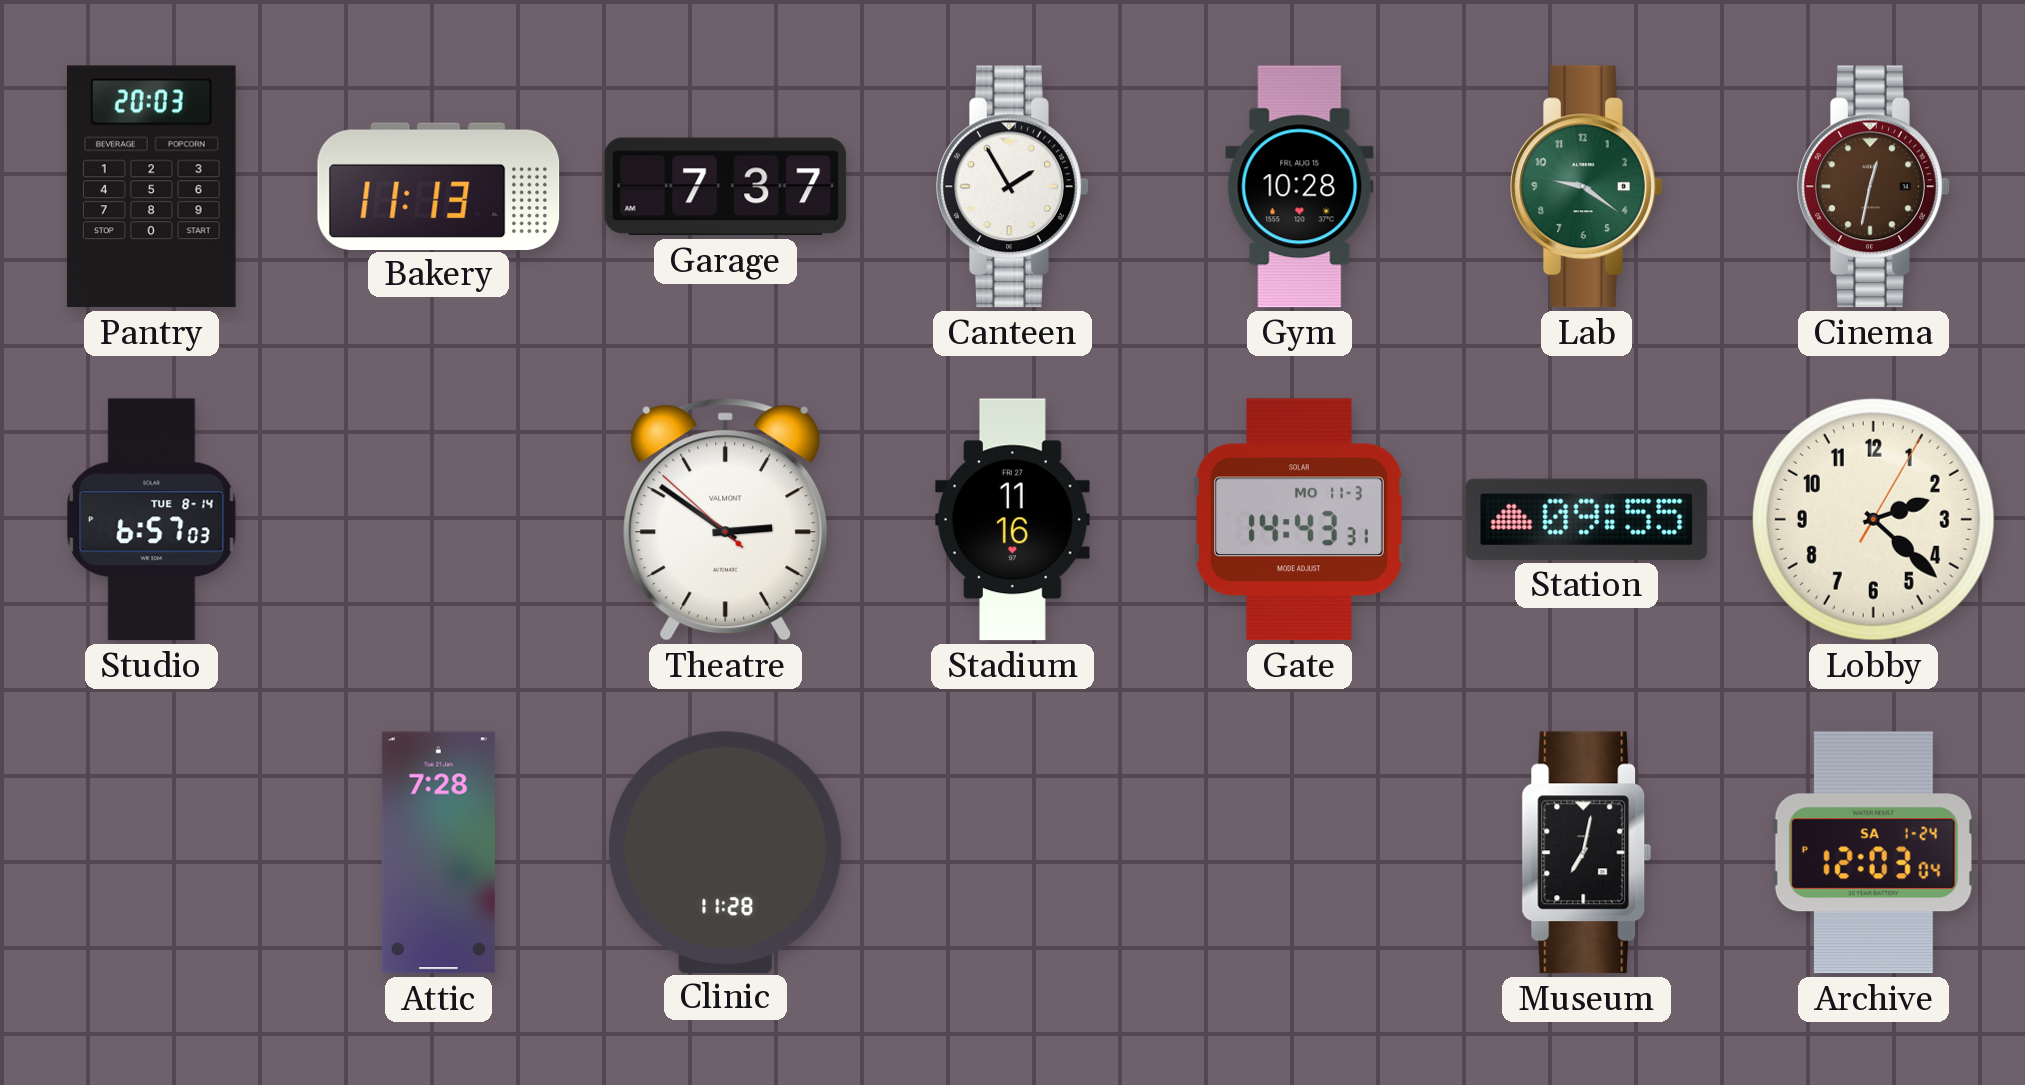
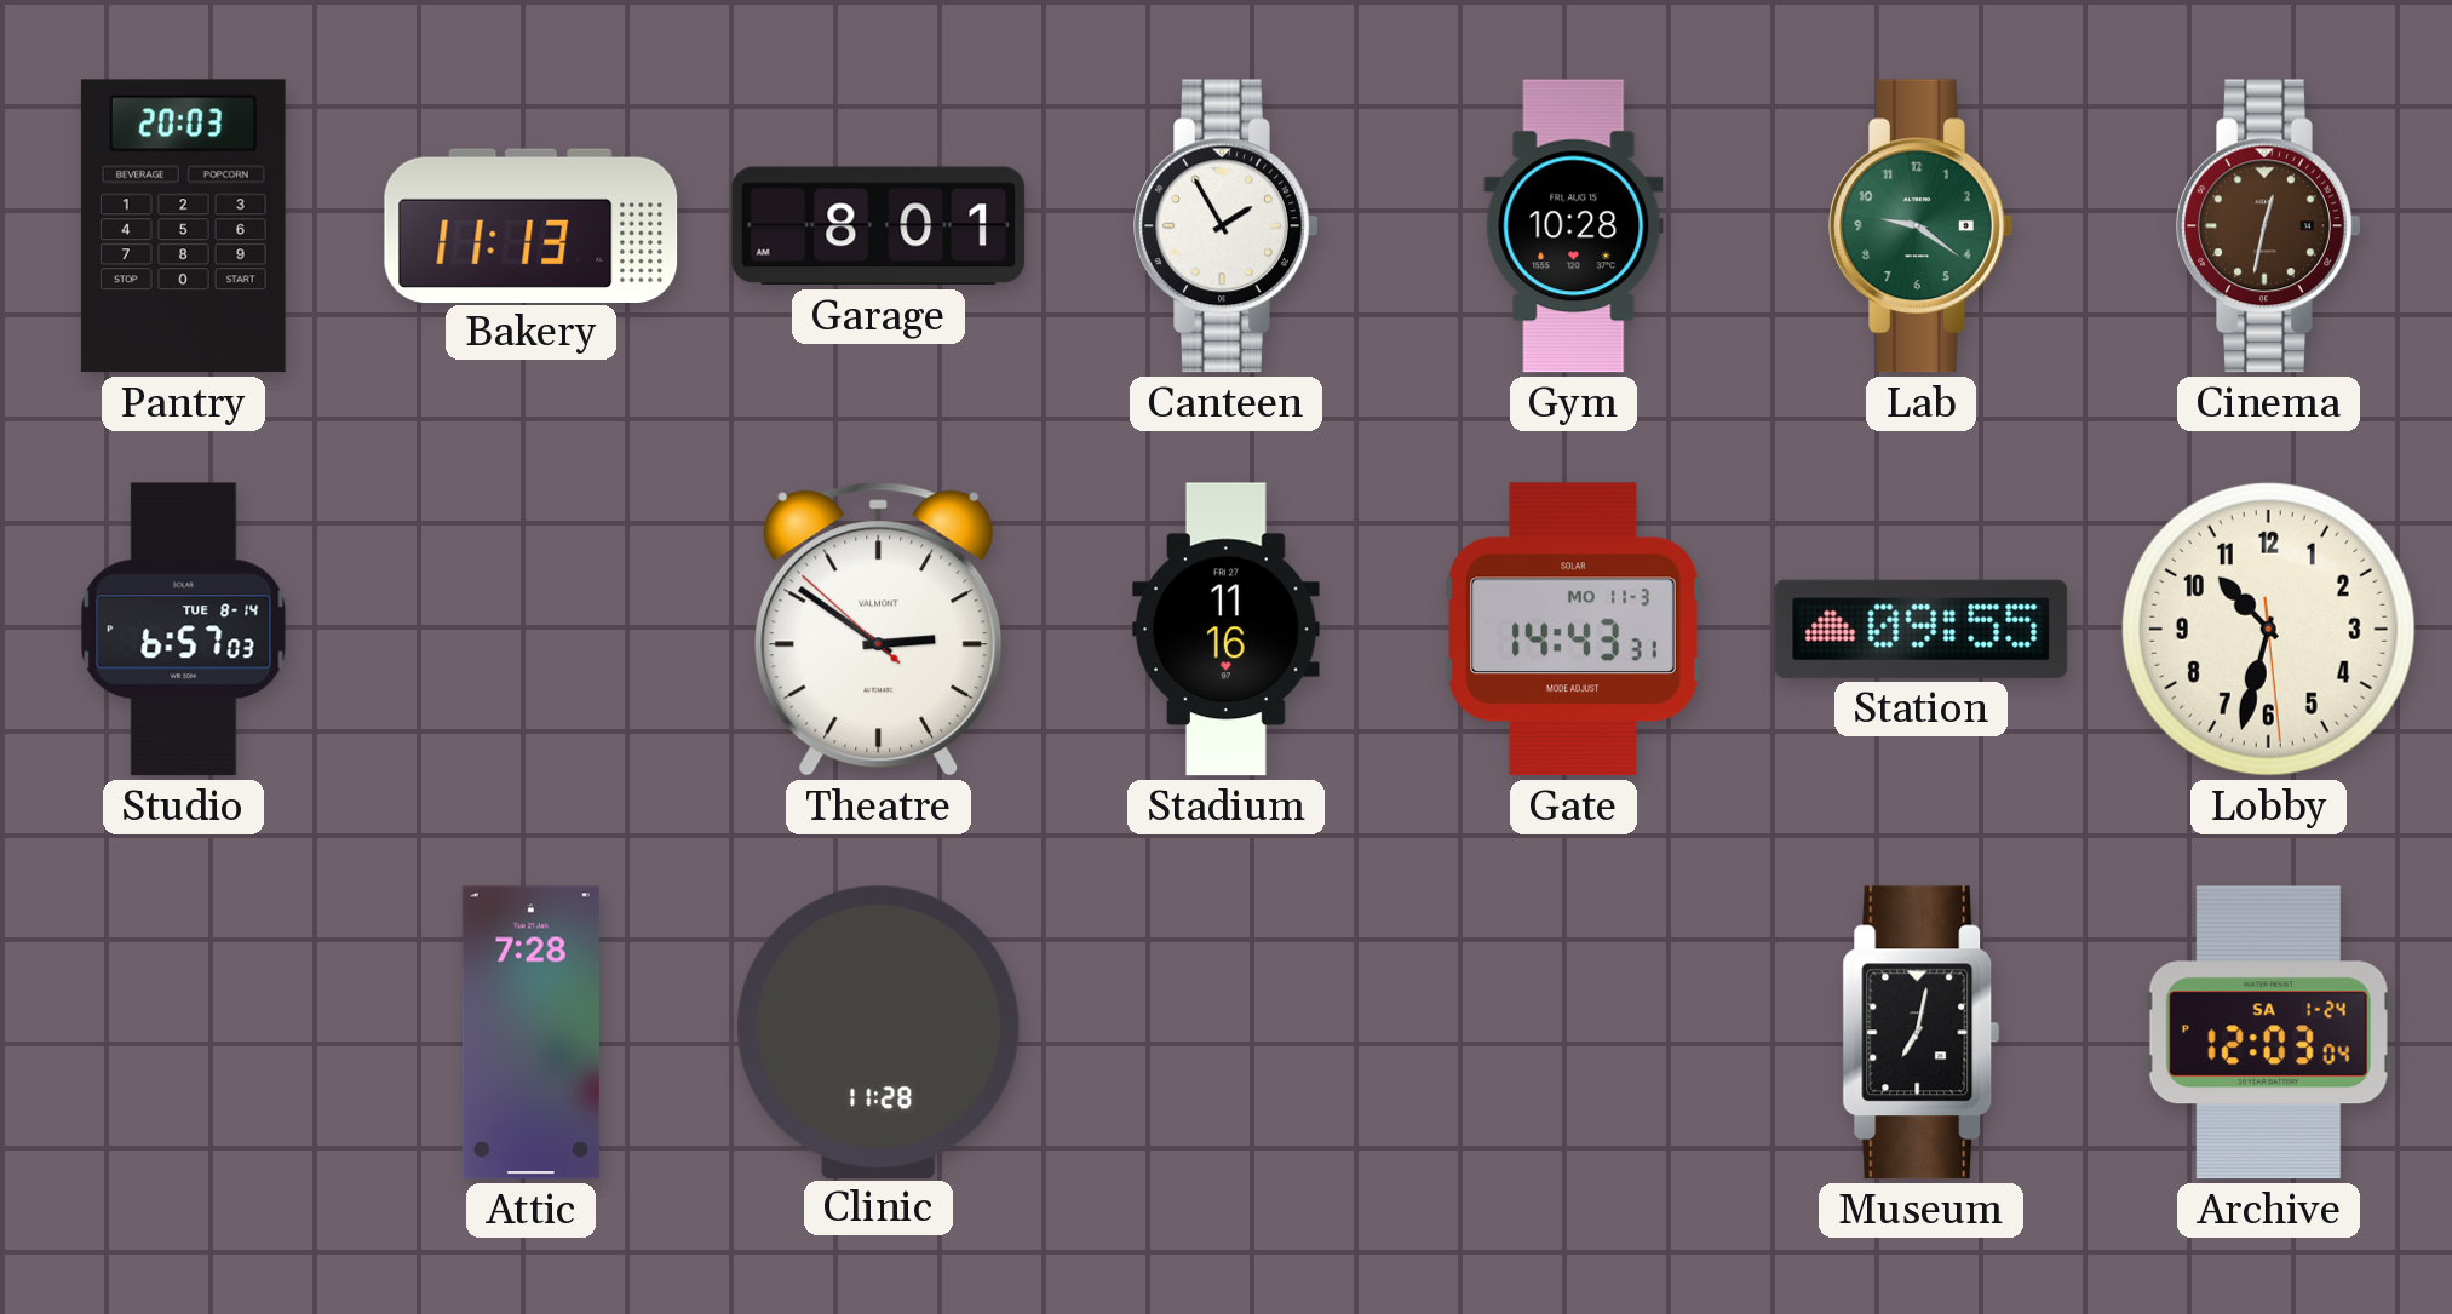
Garage: 7:37 -> 8:01 (879, 226)
Lobby: 2:22 -> 10:32 (2268, 629)
